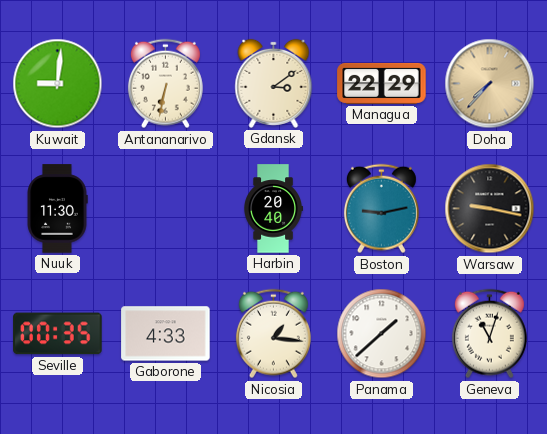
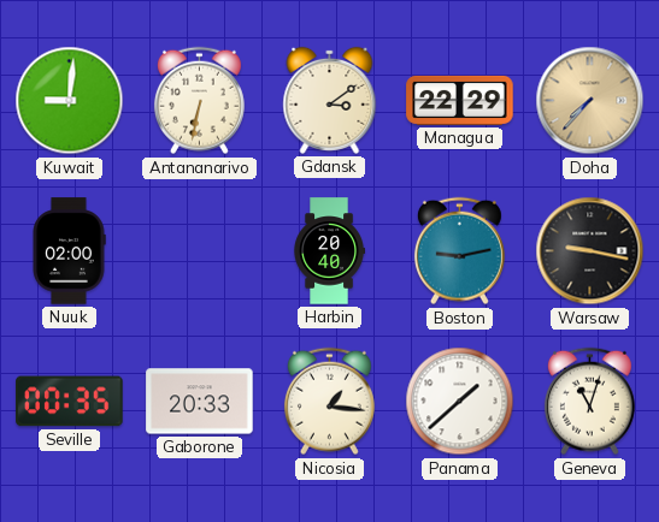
Nuuk: 11:30 -> 02:00 (69, 251)
Gaborone: 4:33 -> 20:33 (200, 402)
